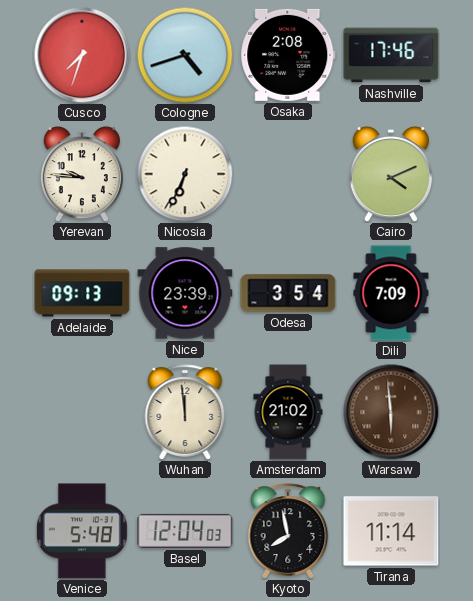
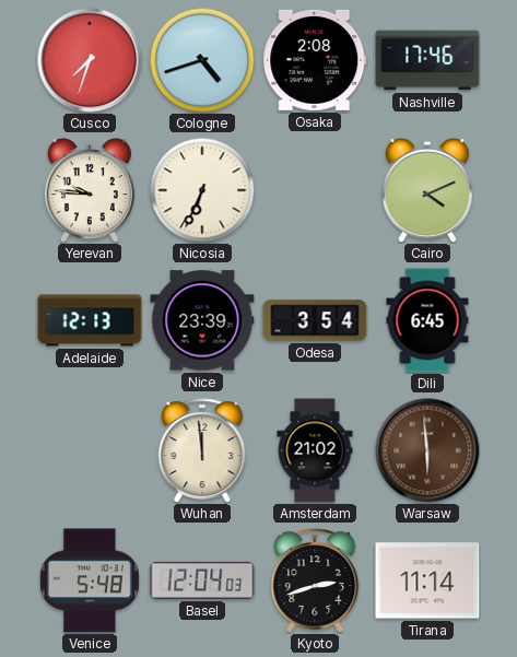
Adelaide: 09:13 -> 12:13 (90, 320)
Dili: 7:09 -> 6:45 (427, 320)
Kyoto: 7:58 -> 2:42 (315, 580)
